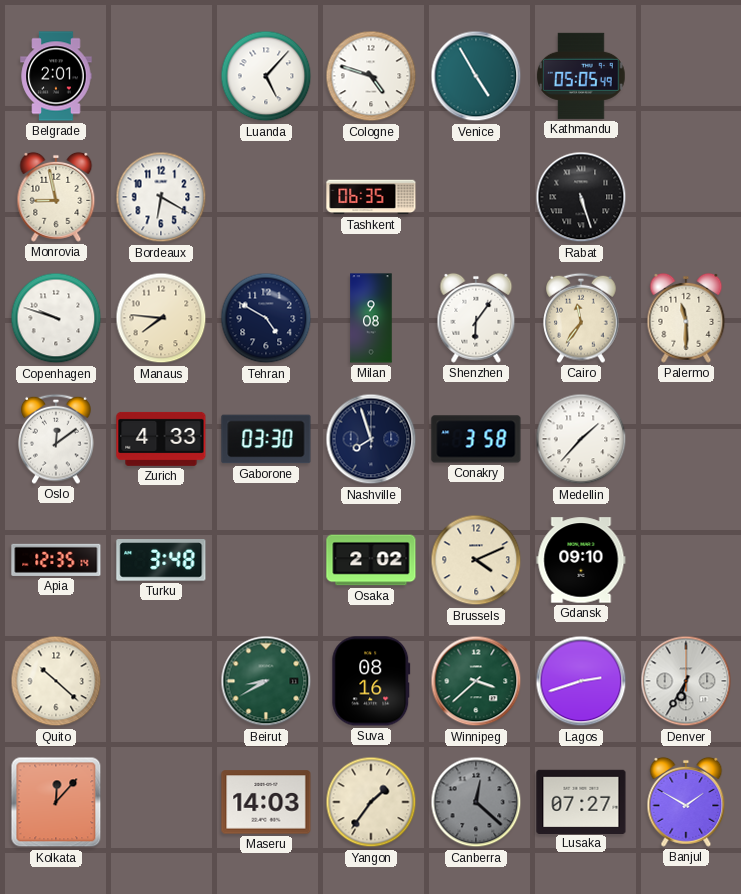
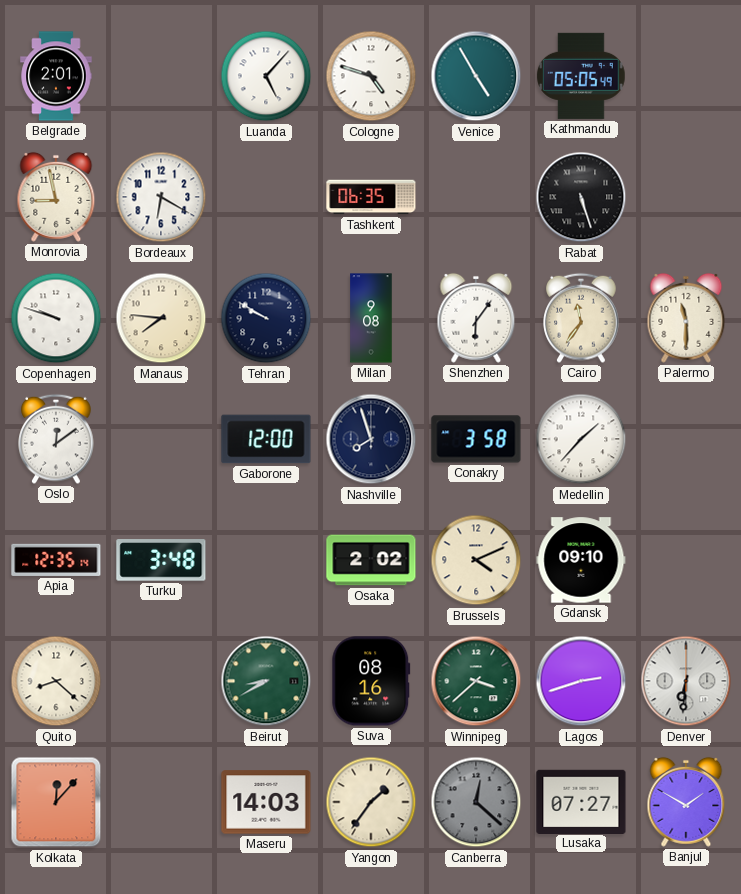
Tehran: 4:50 -> 9:50 (266, 318)
Zurich: 4:33 -> none (161, 439)
Gaborone: 03:30 -> 12:00 (266, 439)
Quito: 10:22 -> 8:22 (56, 681)
Denver: 6:35 -> 6:31 (686, 681)
